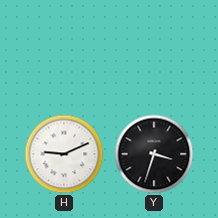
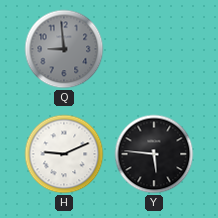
Q: none -> 8:59 (64, 49)
Y: 3:33 -> 5:46 (154, 154)
